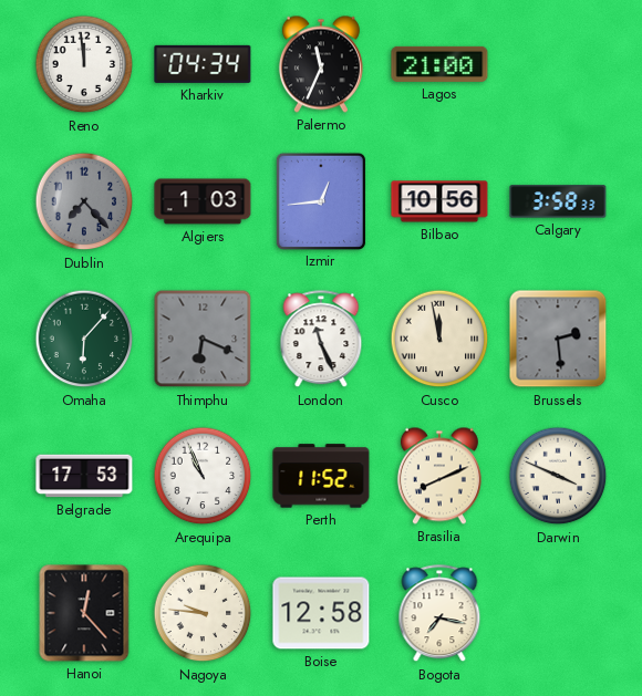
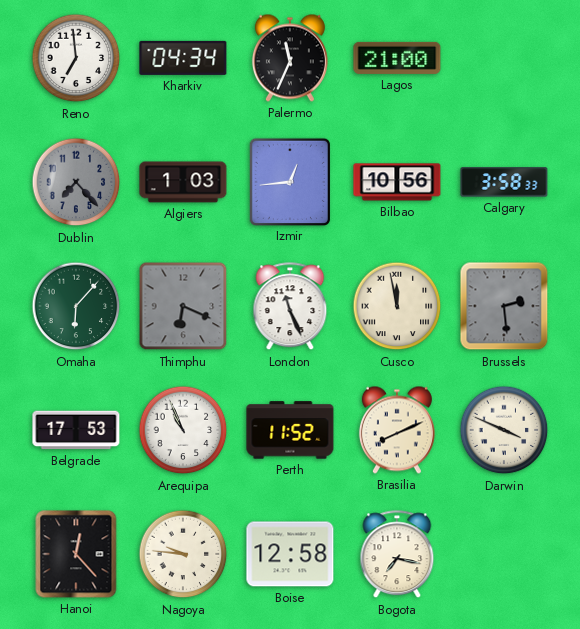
Reno: 11:59 -> 6:59 (76, 58)
